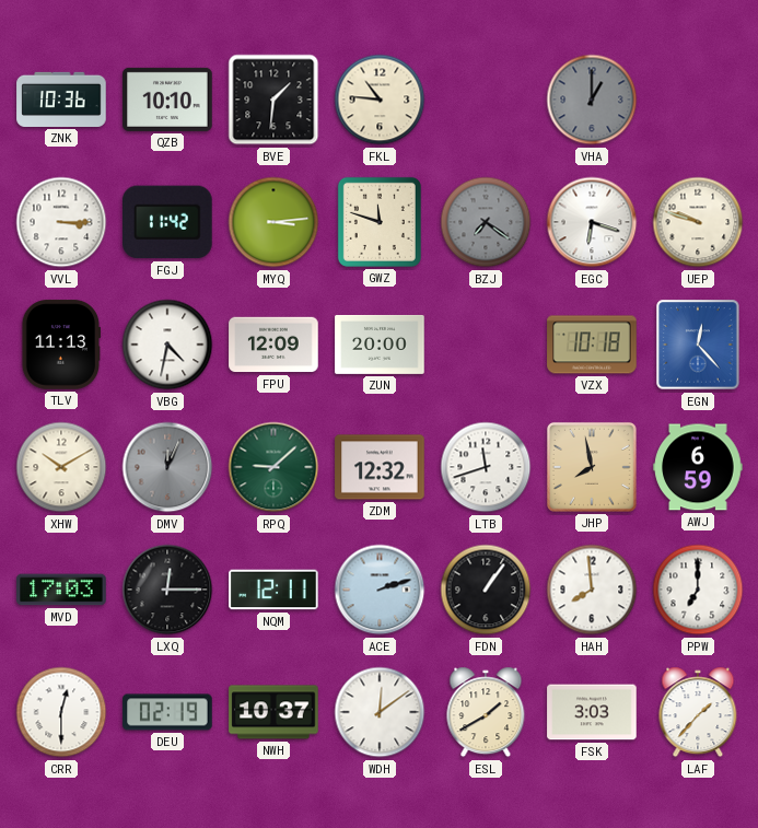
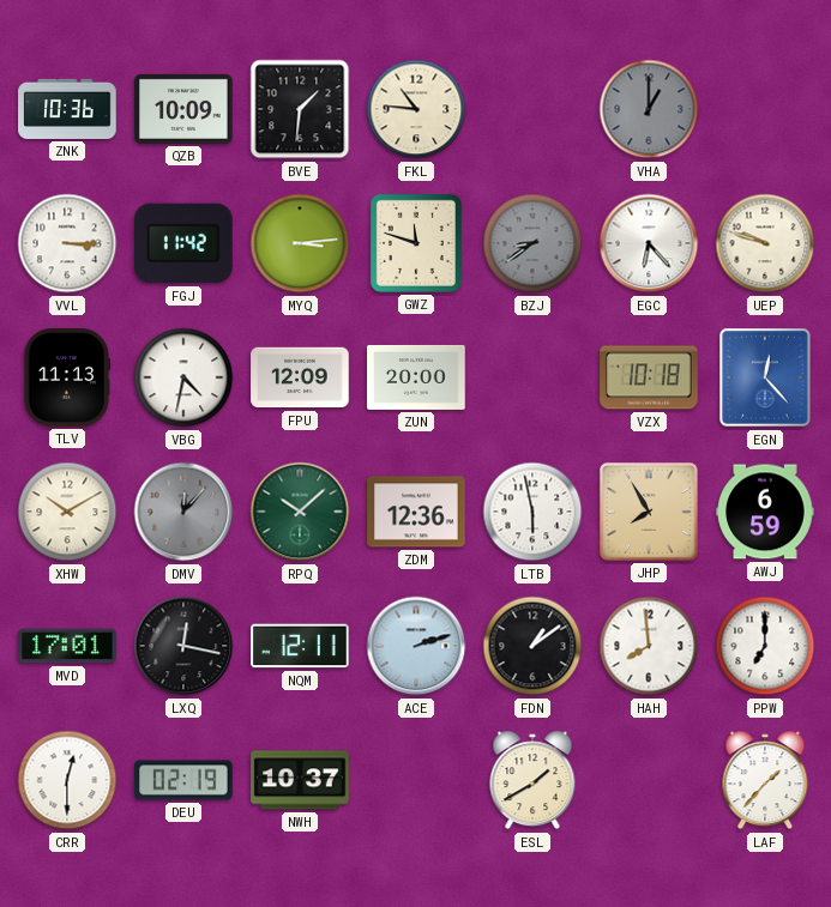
QZB: 10:10 -> 10:09 (183, 109)
BZJ: 7:21 -> 8:39 (532, 243)
EGC: 6:18 -> 6:23 (649, 243)
DMV: 12:04 -> 12:07 (183, 512)
RPQ: 9:08 -> 10:08 (300, 512)
ZDM: 12:32 -> 12:36 (416, 512)
LTB: 11:42 -> 5:58 (532, 512)
JHP: 7:58 -> 7:55 (649, 512)
MVD: 17:03 -> 17:01 (67, 646)
LXQ: 12:15 -> 12:17 (183, 646)
FDN: 1:06 -> 1:09 (532, 646)
WDH: 12:09 -> none (380, 712)
FSK: 3:03 -> none (592, 712)
